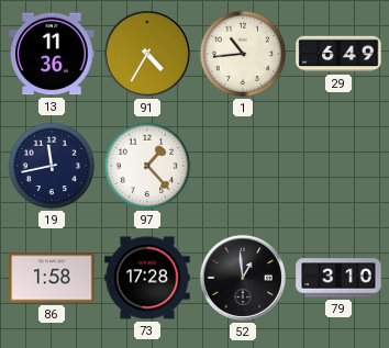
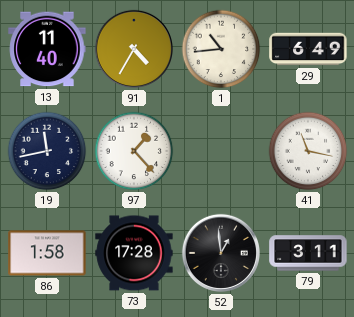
13: 11:36 -> 11:40 (47, 49)
41: none -> 11:17 (308, 151)
79: 3:10 -> 3:11 (308, 253)
